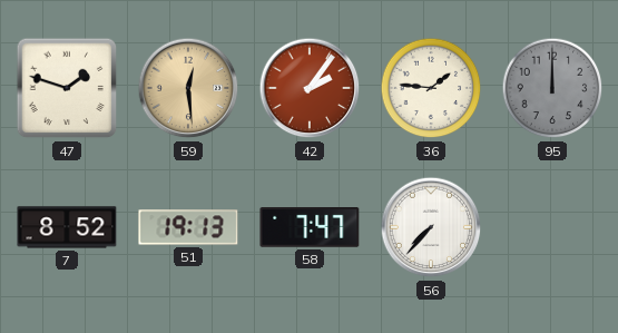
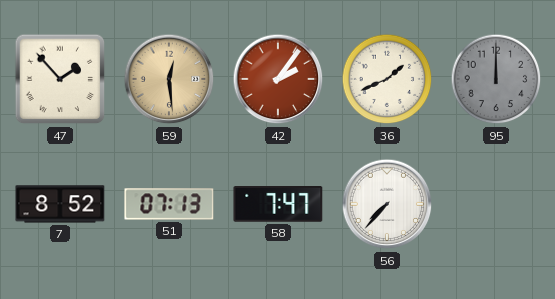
47: 1:48 -> 1:53 (60, 79)
36: 1:46 -> 1:41 (387, 79)
51: 19:13 -> 07:13 (169, 204)
